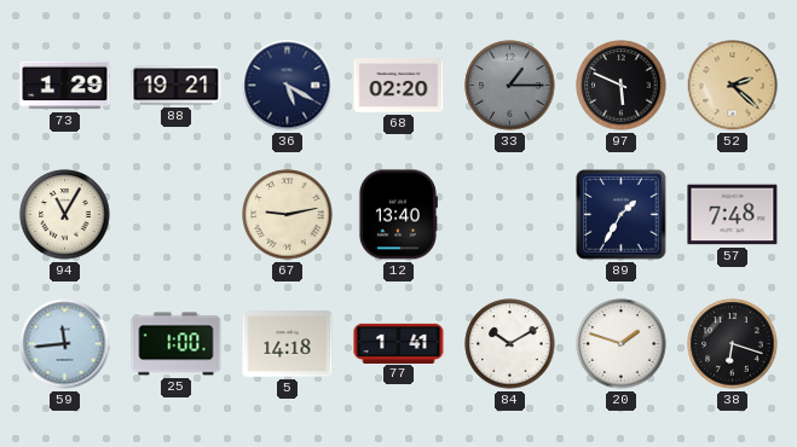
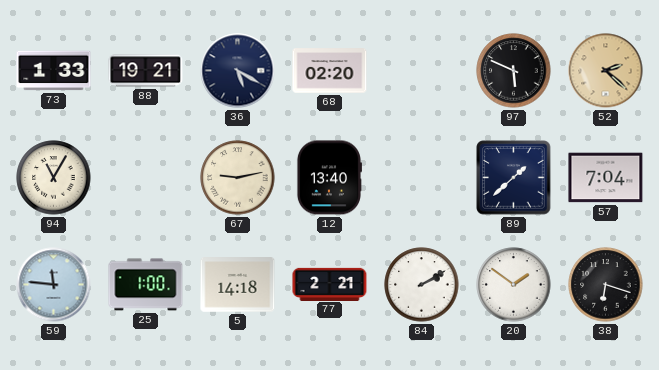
73: 1:29 -> 1:33 (54, 71)
33: 1:15 -> none (510, 86)
89: 1:35 -> 1:38 (514, 178)
57: 7:48 -> 7:04 (606, 178)
59: 11:44 -> 11:46 (54, 285)
77: 1:41 -> 2:21 (330, 284)
84: 10:10 -> 2:10 (422, 285)
20: 1:48 -> 1:51 (514, 285)
